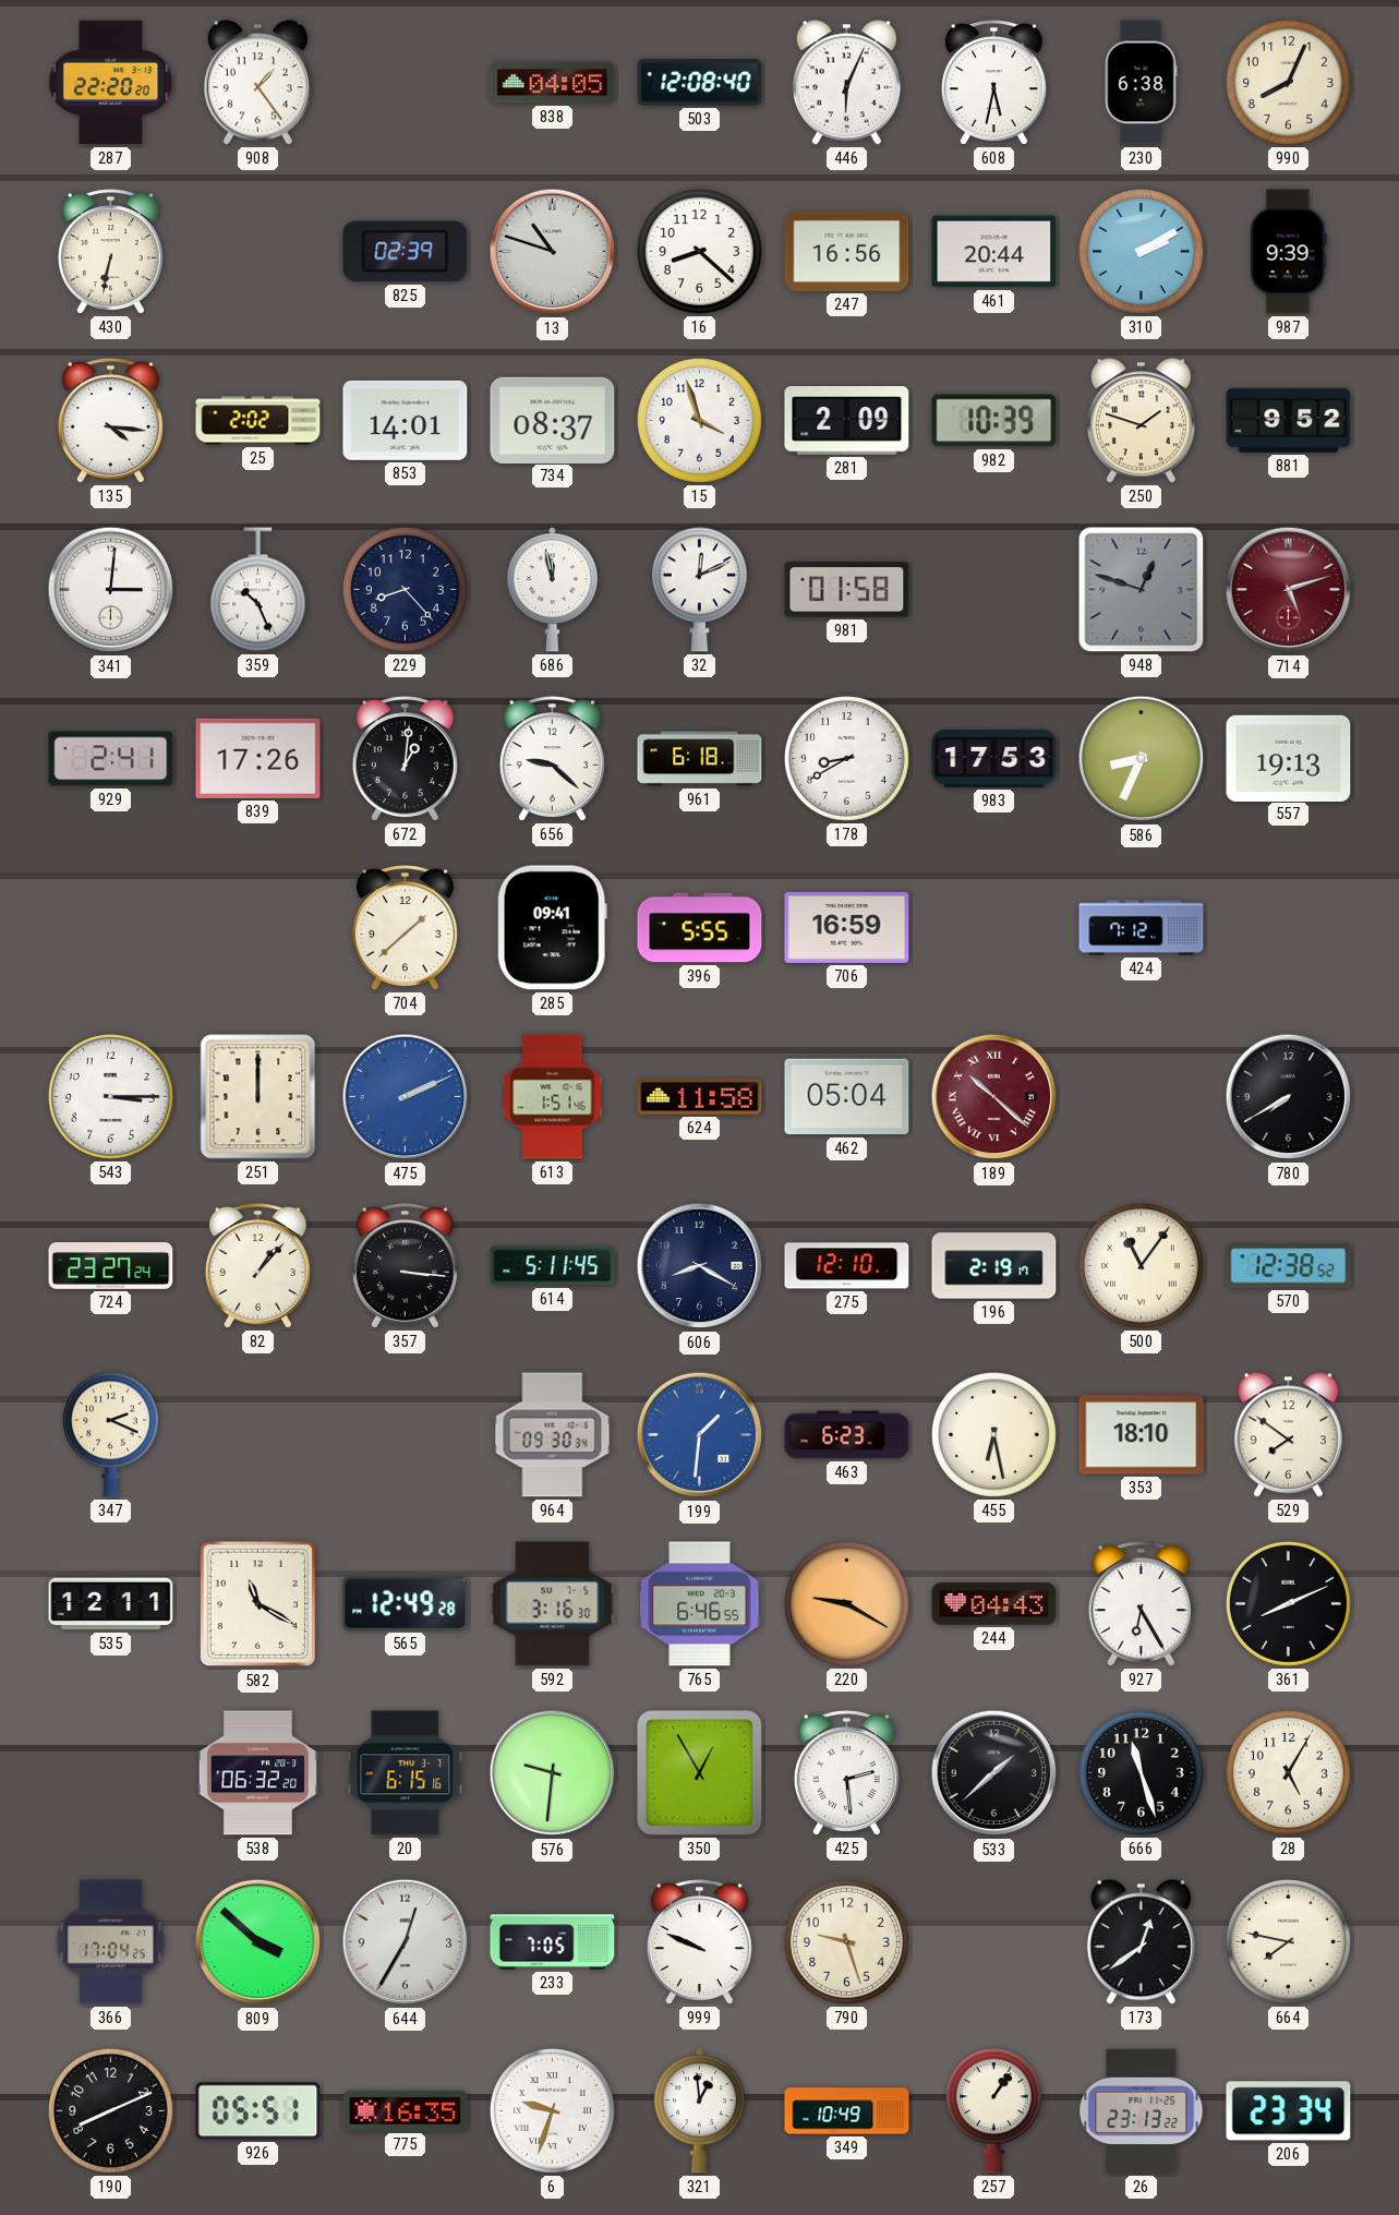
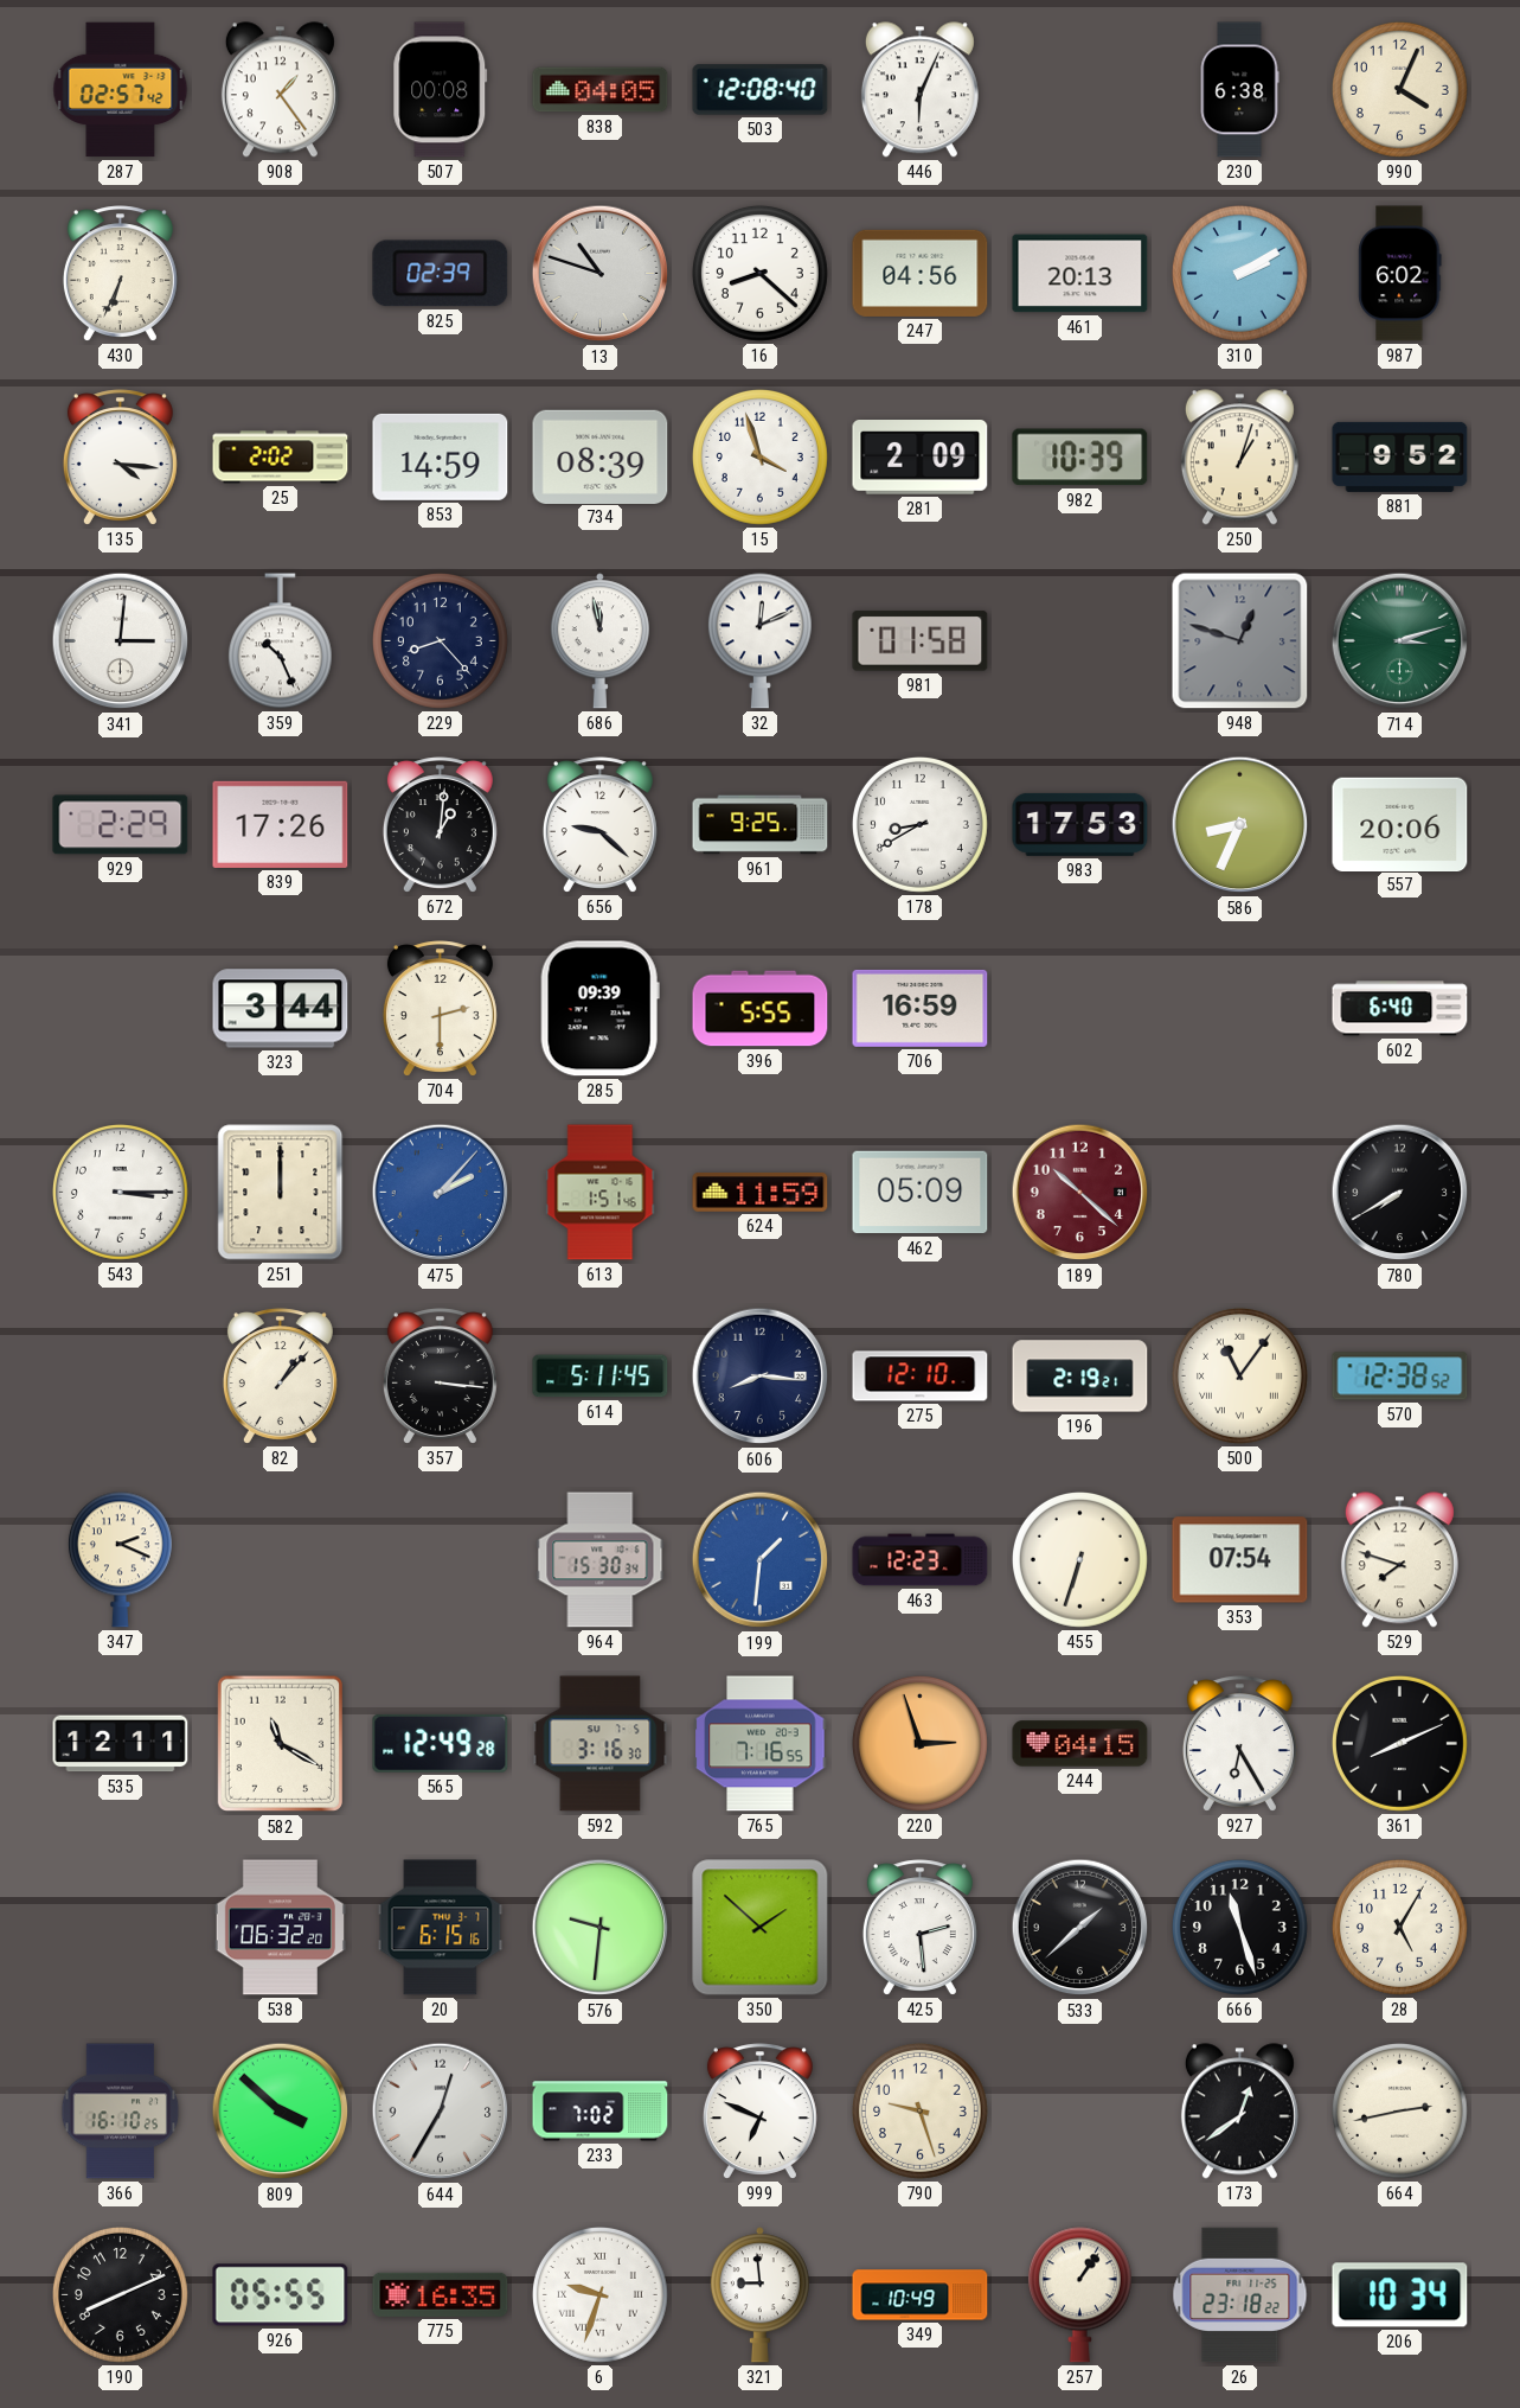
287: 22:20 -> 02:57 (121, 90)
507: none -> 00:08 (441, 90)
608: 5:32 -> none (993, 83)
990: 8:04 -> 4:04 (1399, 89)
430: 6:32 -> 6:34 (120, 274)
247: 16:56 -> 04:56 (921, 273)
461: 20:44 -> 20:13 (1080, 274)
987: 9:39 -> 6:02 (1400, 274)
853: 14:01 -> 14:59 (441, 456)
734: 08:37 -> 08:39 (601, 456)
250: 1:48 -> 1:03 (1239, 458)
714: 5:12 -> 3:12 (1400, 641)
714 dial: burgundy -> green (1400, 641)
929: 2:41 -> 2:29 (121, 825)
961: 6:18 -> 9:25 (761, 825)
557: 19:13 -> 20:06 (1400, 824)
323: none -> 3:44 (281, 1009)
704: 1:38 -> 2:30 (440, 1009)
285: 09:41 -> 09:39 (599, 1009)
424: 7:12 -> none (1142, 928)
602: none -> 6:40 (1400, 1009)
475: 2:11 -> 2:07 (441, 1193)
624: 11:58 -> 11:59 (761, 1192)
462: 05:04 -> 05:09 (921, 1193)
189 numerals: Roman -> Arabic (1080, 1193)
724: 23:27 -> none (111, 1266)
606: 8:20 -> 8:16 (761, 1377)
196: 2:19:17 -> 2:19:21 (1080, 1377)
964: 09:30 -> 15:30 (601, 1560)
463: 6:23 -> 12:23 (921, 1560)
455: 6:28 -> 6:33 (1079, 1559)
353: 18:10 -> 07:54 (1240, 1560)
529: 7:51 -> 7:48 (1399, 1560)
765: 6:46 -> 7:16 (761, 1744)
220: 9:20 -> 2:57 (919, 1743)
244: 04:43 -> 04:15 (1080, 1744)
350: 12:55 -> 1:52 (761, 1928)
366: 17:04 -> 16:10 (121, 2112)
233: 7:05 -> 7:02 (601, 2112)
999: 9:49 -> 6:49 (759, 2112)
664: 7:47 -> 2:43 (1399, 2110)
926: 05:51 -> 05:55 (281, 2295)
321: 12:59 -> 8:59 (759, 2295)
26: 23:13 -> 23:18 (1240, 2295)
206: 23:34 -> 10:34 (1400, 2295)
